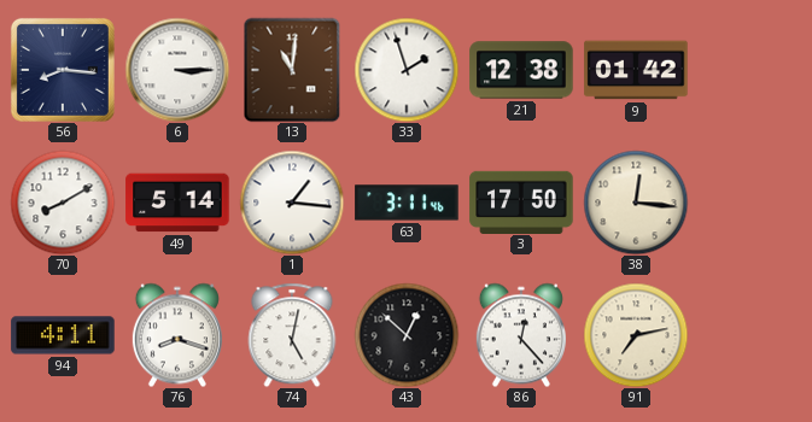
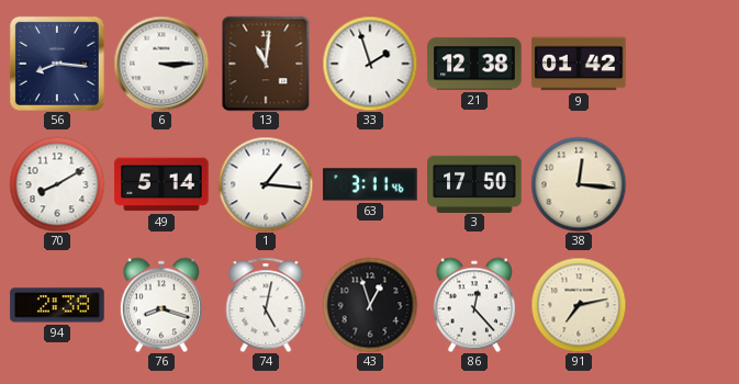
94: 4:11 -> 2:38 (57, 305)
43: 12:52 -> 12:57 (370, 305)
